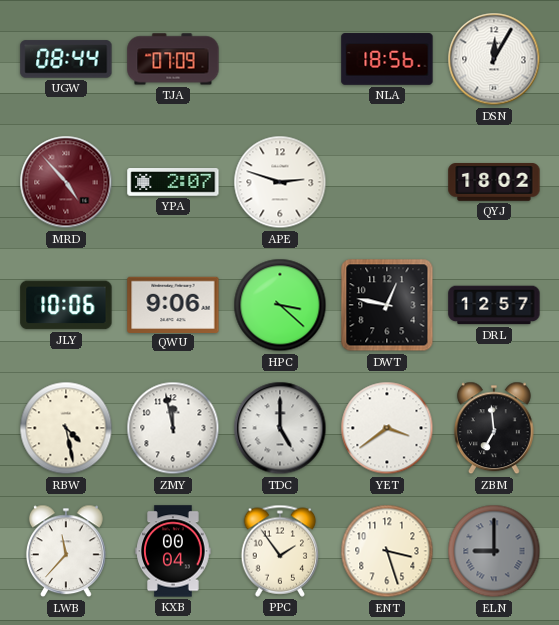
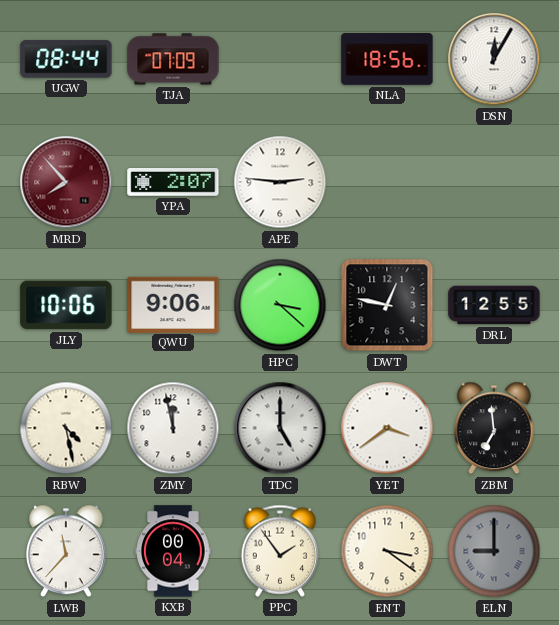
MRD: 4:53 -> 7:53 (66, 182)
APE: 2:48 -> 2:46 (280, 182)
QYJ: 18:02 -> none (494, 183)
DRL: 12:57 -> 12:55 (494, 305)
ENT: 3:27 -> 3:21 (387, 551)
